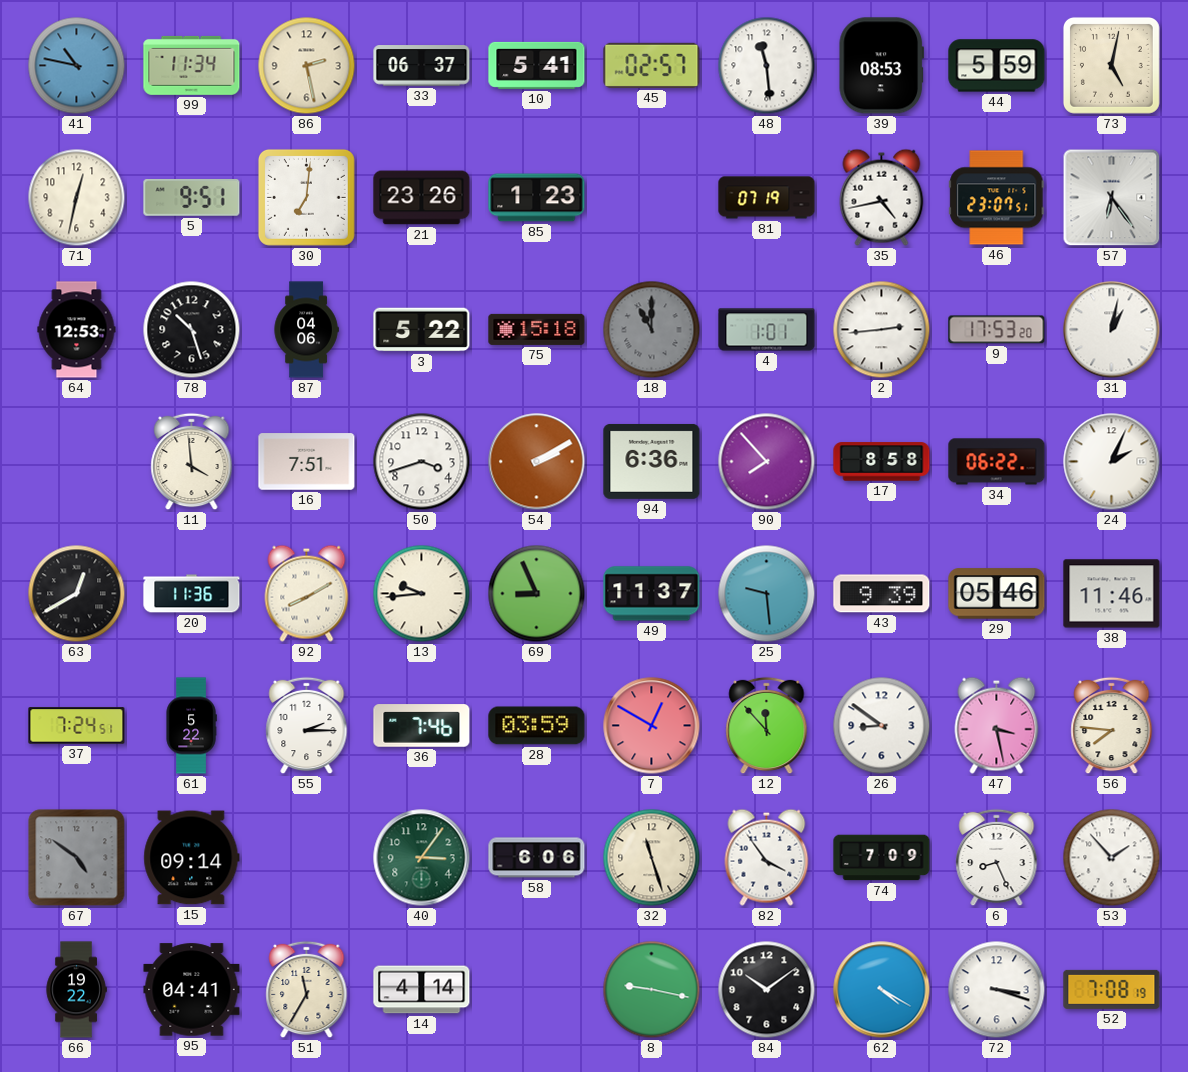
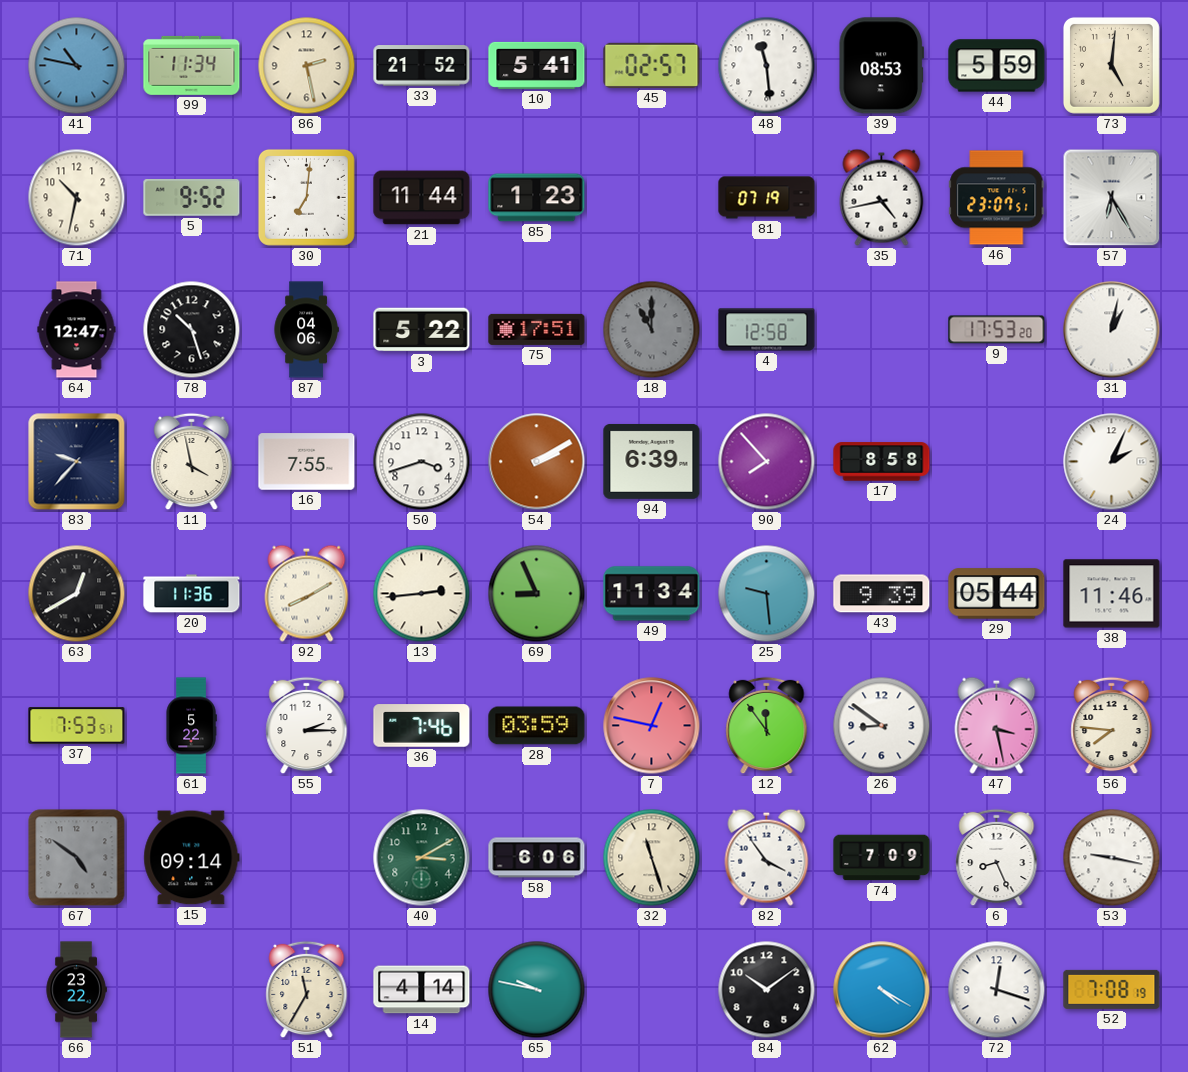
33: 06:37 -> 21:52 (422, 66)
73: 5:02 -> 5:01 (1111, 65)
71: 12:32 -> 10:32 (77, 198)
5: 9:51 -> 9:52 (192, 198)
21: 23:26 -> 11:44 (422, 198)
57: 6:24 -> 6:25 (1112, 198)
64: 12:53 -> 12:47 (77, 330)
75: 15:18 -> 17:51 (537, 329)
4: 1:01 -> 12:58 (767, 330)
2: 2:44 -> none (882, 330)
83: none -> 9:37 (77, 462)
11: 3:59 -> 3:58 (192, 462)
16: 7:51 -> 7:55 (307, 462)
94: 6:36 -> 6:39 (652, 461)
34: 06:22 -> none (997, 462)
13: 9:44 -> 2:44 (422, 594)
49: 11:37 -> 11:34 (652, 594)
29: 05:46 -> 05:44 (997, 594)
37: 7:24 -> 7:53 (77, 726)
7: 12:50 -> 12:47 (652, 726)
12: 11:53 -> 11:54 (767, 726)
40: 3:06 -> 3:10 (422, 858)
53: 1:53 -> 9:17 (1112, 858)
66: 19:22 -> 23:22 (76, 990)
95: 04:41 -> none (192, 990)
65: none -> 9:47 (537, 990)
8: 9:17 -> none (652, 990)
72: 3:18 -> 12:18 (997, 990)
